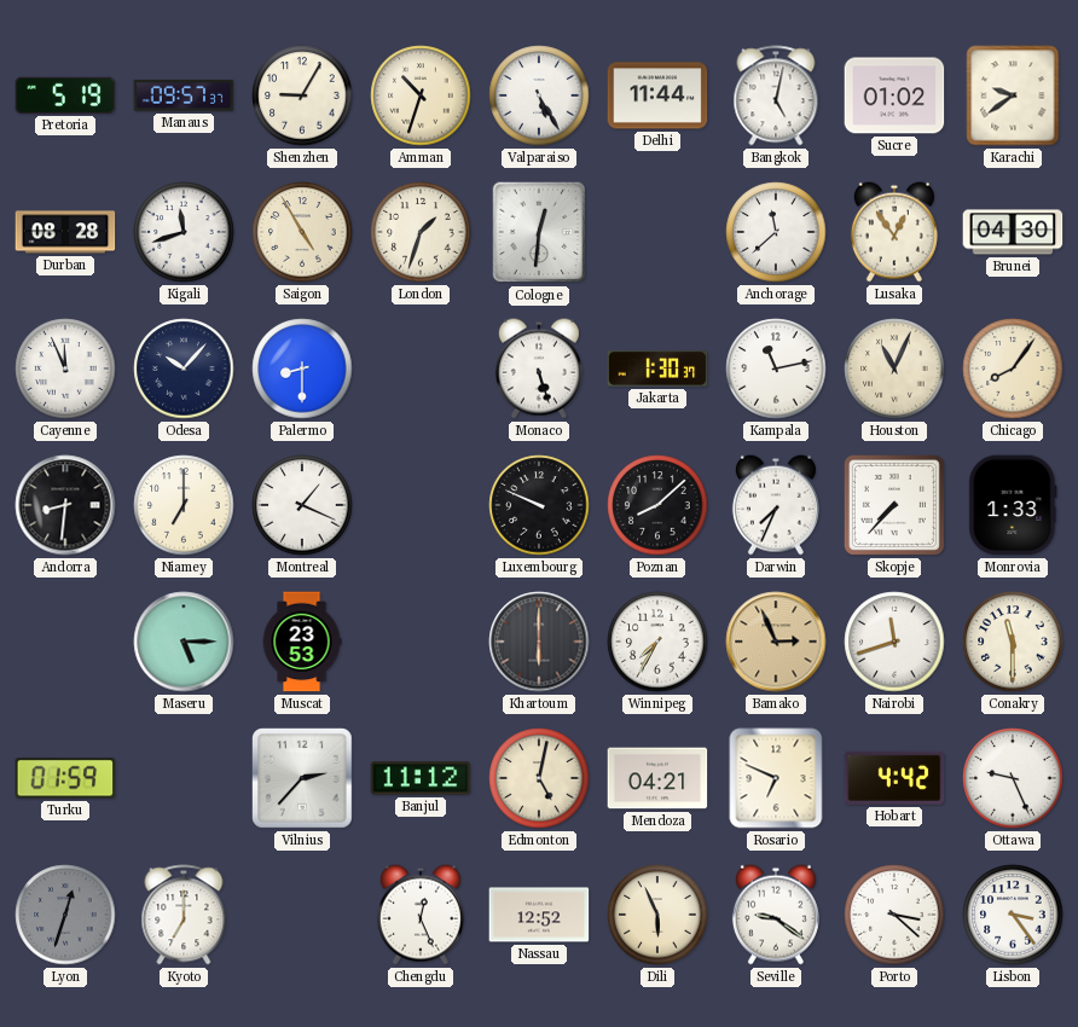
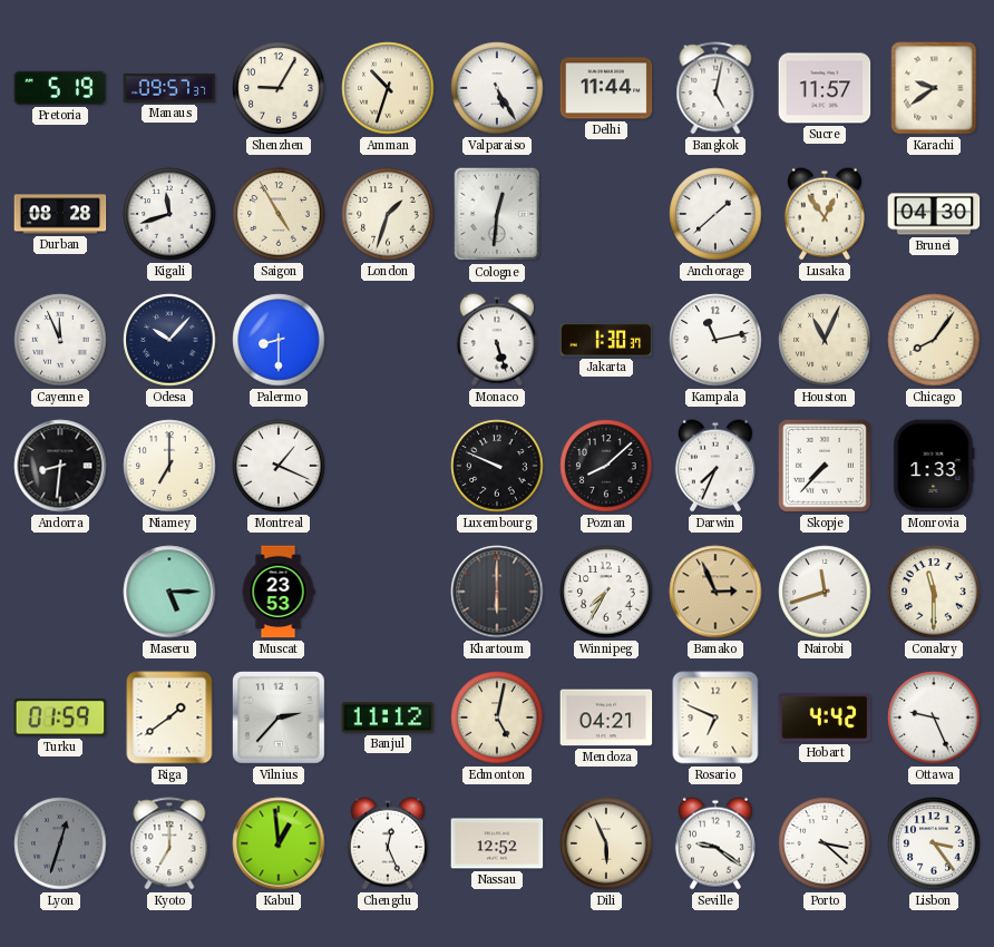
Sucre: 01:02 -> 11:57 (825, 88)
Anchorage: 11:38 -> 1:38 (715, 214)
Riga: none -> 1:39 (169, 717)
Kabul: none -> 12:59 (279, 843)
